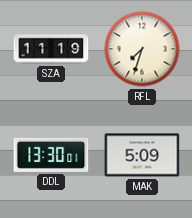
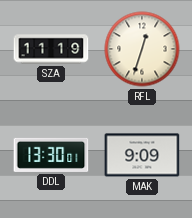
RFL: 7:33 -> 12:33 (142, 49)
MAK: 5:09 -> 9:09 (142, 155)
